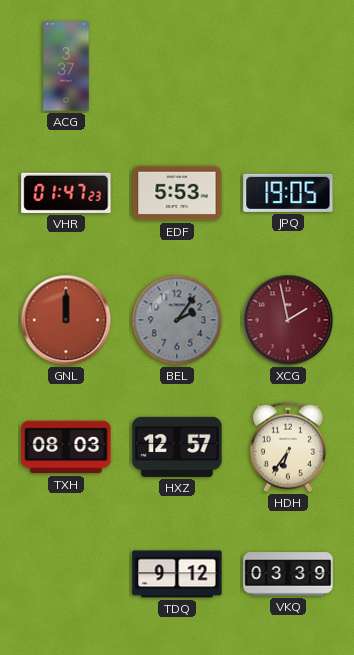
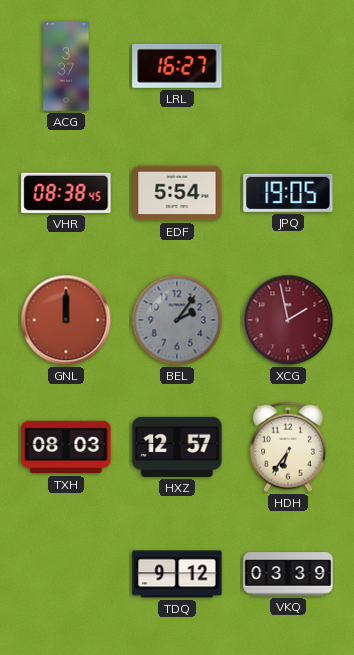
LRL: none -> 16:27 (177, 66)
VHR: 01:47 -> 08:38 (66, 193)
EDF: 5:53 -> 5:54 (177, 193)
